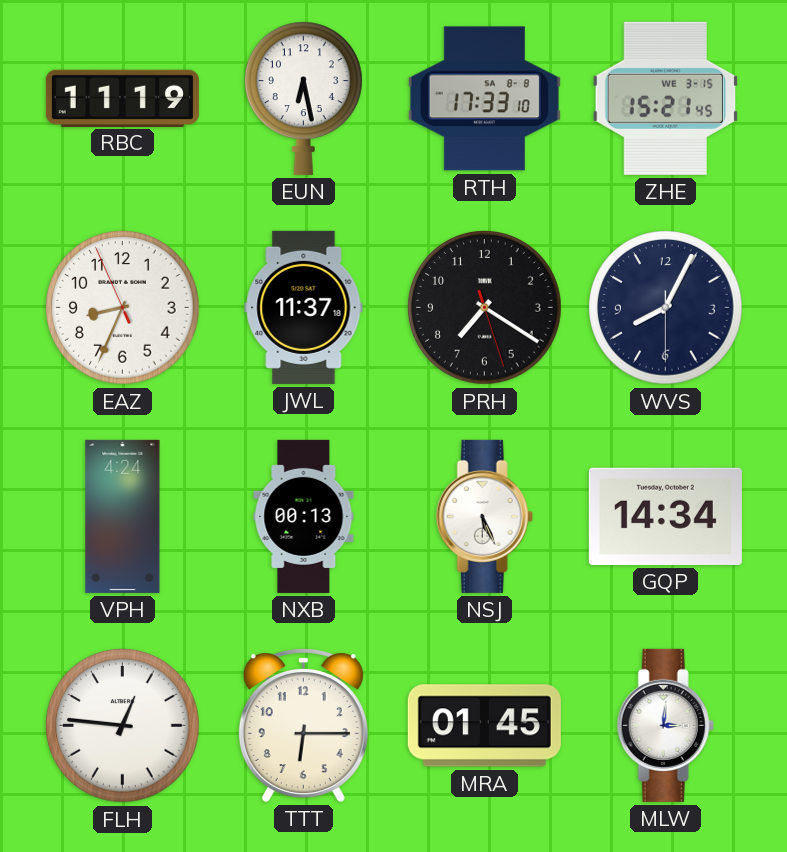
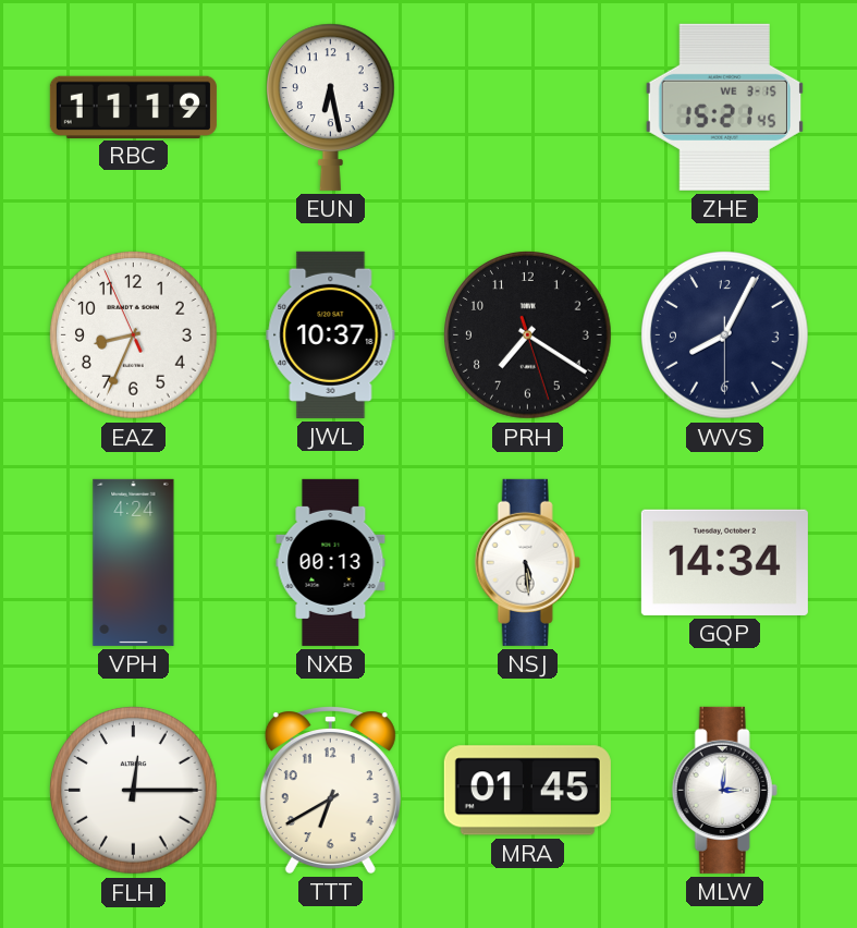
RTH: 17:33 -> none (484, 99)
JWL: 11:37 -> 10:37 (331, 334)
NSJ: 5:26 -> 5:29 (527, 562)
FLH: 12:46 -> 12:15 (134, 791)
TTT: 6:15 -> 6:40 (330, 790)
